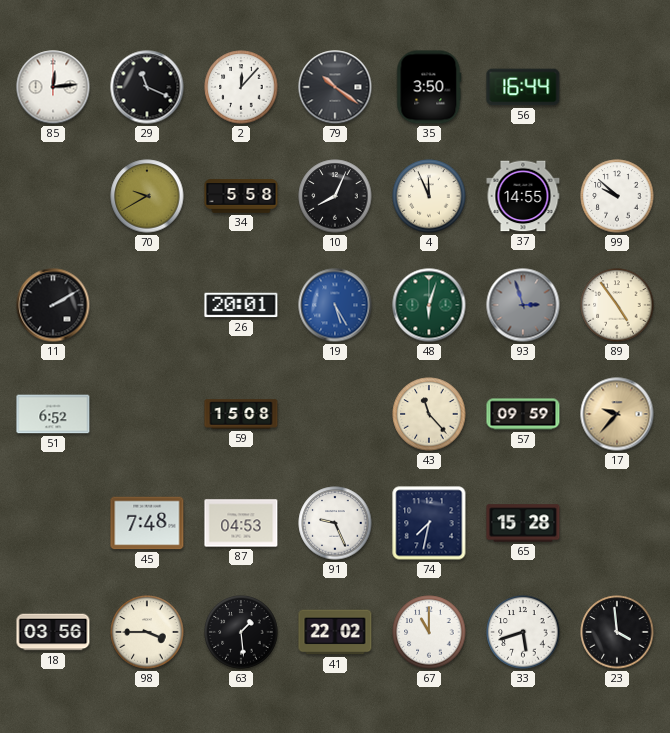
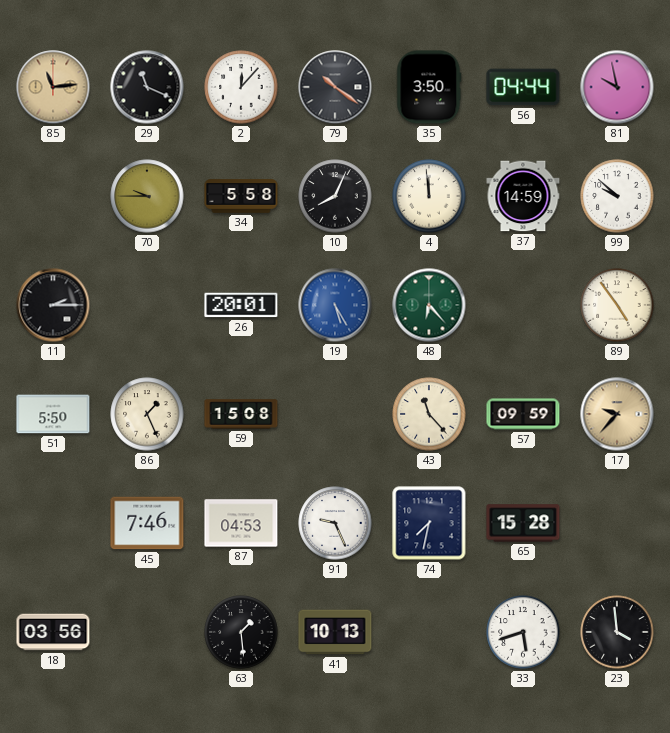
85: 12:14 -> 11:14 (53, 87)
85 dial: white -> champagne (53, 87)
56: 16:44 -> 04:44 (523, 87)
81: none -> 9:58 (617, 87)
70: 9:40 -> 9:45 (147, 196)
4: 11:56 -> 11:59 (429, 196)
37: 14:55 -> 14:59 (523, 196)
11: 2:10 -> 2:15 (53, 305)
48: 6:03 -> 6:23 (429, 305)
93: 2:57 -> none (523, 305)
51: 6:52 -> 5:50 (53, 414)
86: none -> 1:26 (147, 414)
45: 7:48 -> 7:46 (147, 523)
98: 3:45 -> none (147, 632)
41: 22:02 -> 10:13 (335, 632)
67: 11:00 -> none (429, 632)
